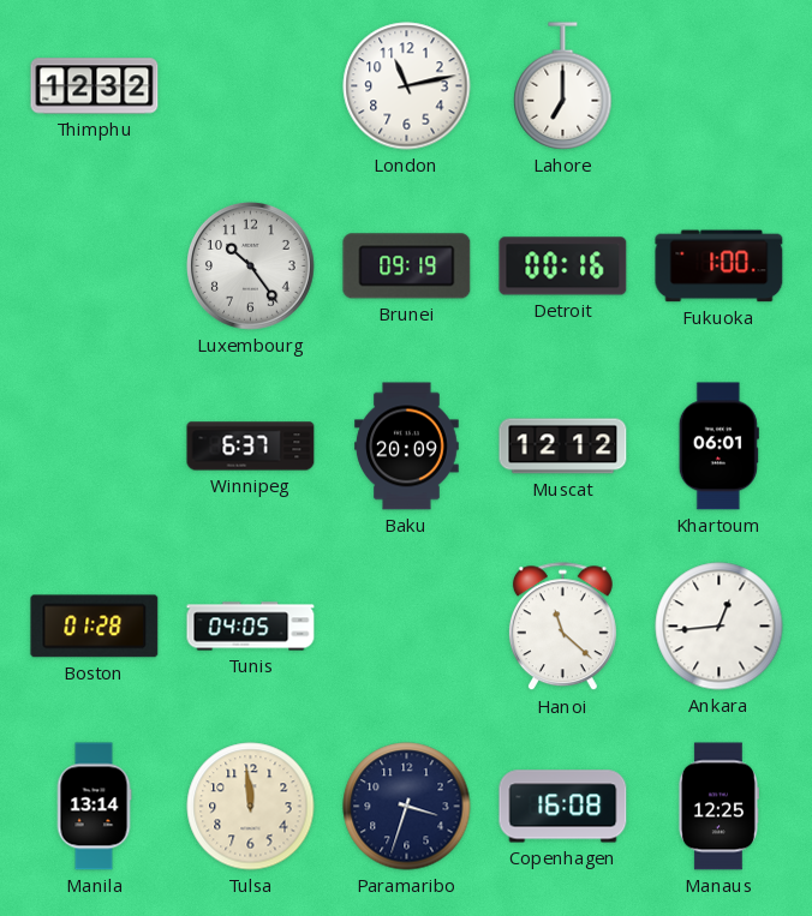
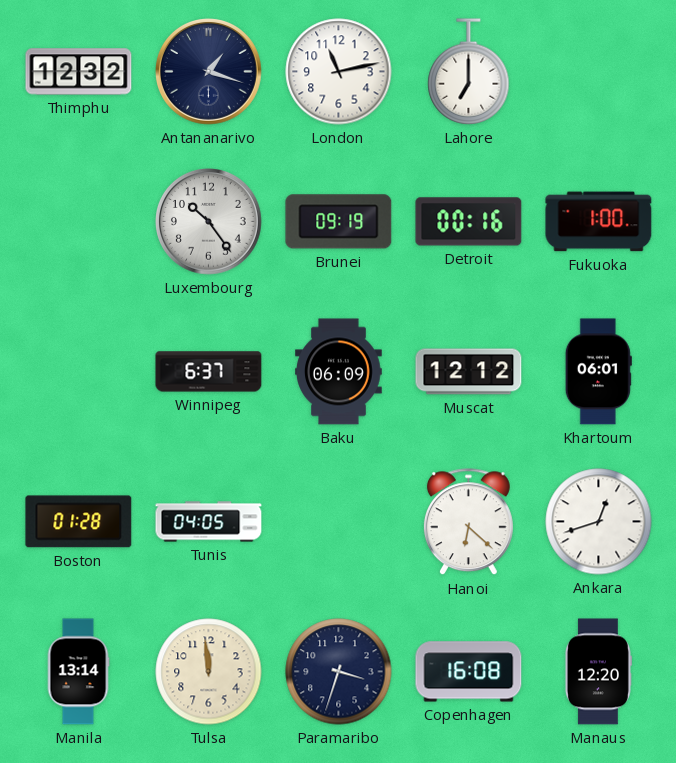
Antananarivo: none -> 1:18 (209, 72)
Baku: 20:09 -> 06:09 (339, 372)
Hanoi: 11:22 -> 6:22 (468, 522)
Ankara: 12:44 -> 12:42 (599, 522)
Manaus: 12:25 -> 12:20 (598, 672)
